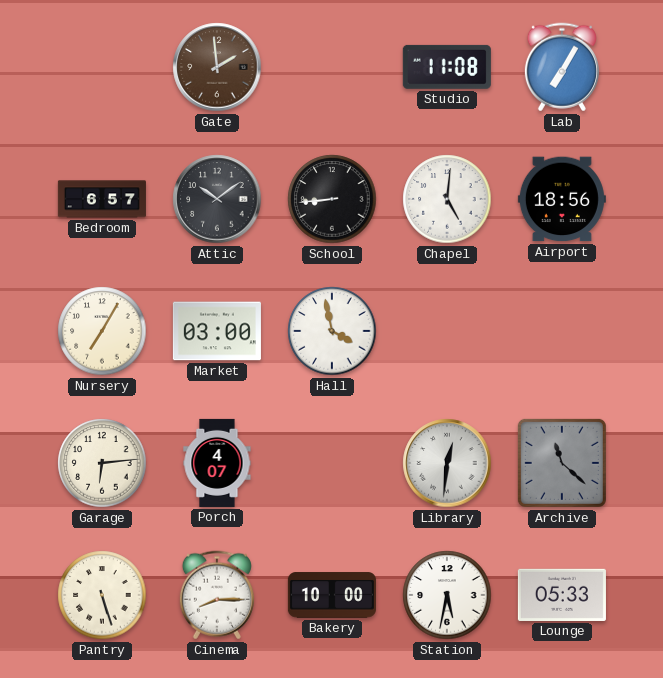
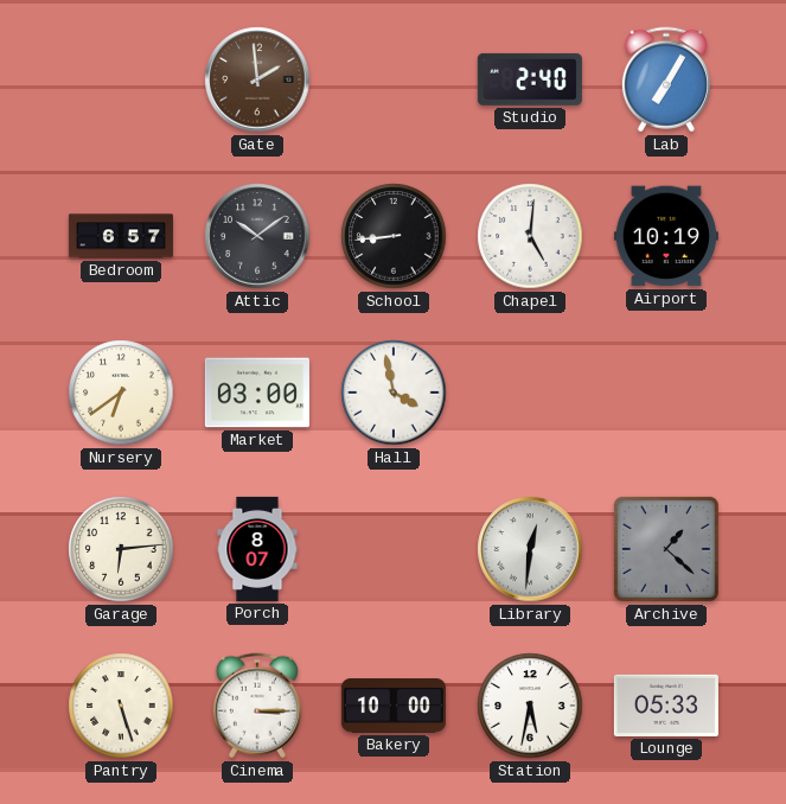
Studio: 11:08 -> 2:40 (530, 79)
Airport: 18:56 -> 10:19 (666, 236)
Nursery: 7:05 -> 6:39 (121, 393)
Porch: 4:07 -> 8:07 (257, 549)
Archive: 11:22 -> 1:22 (666, 549)
Cinema: 8:15 -> 3:15 (257, 706)
